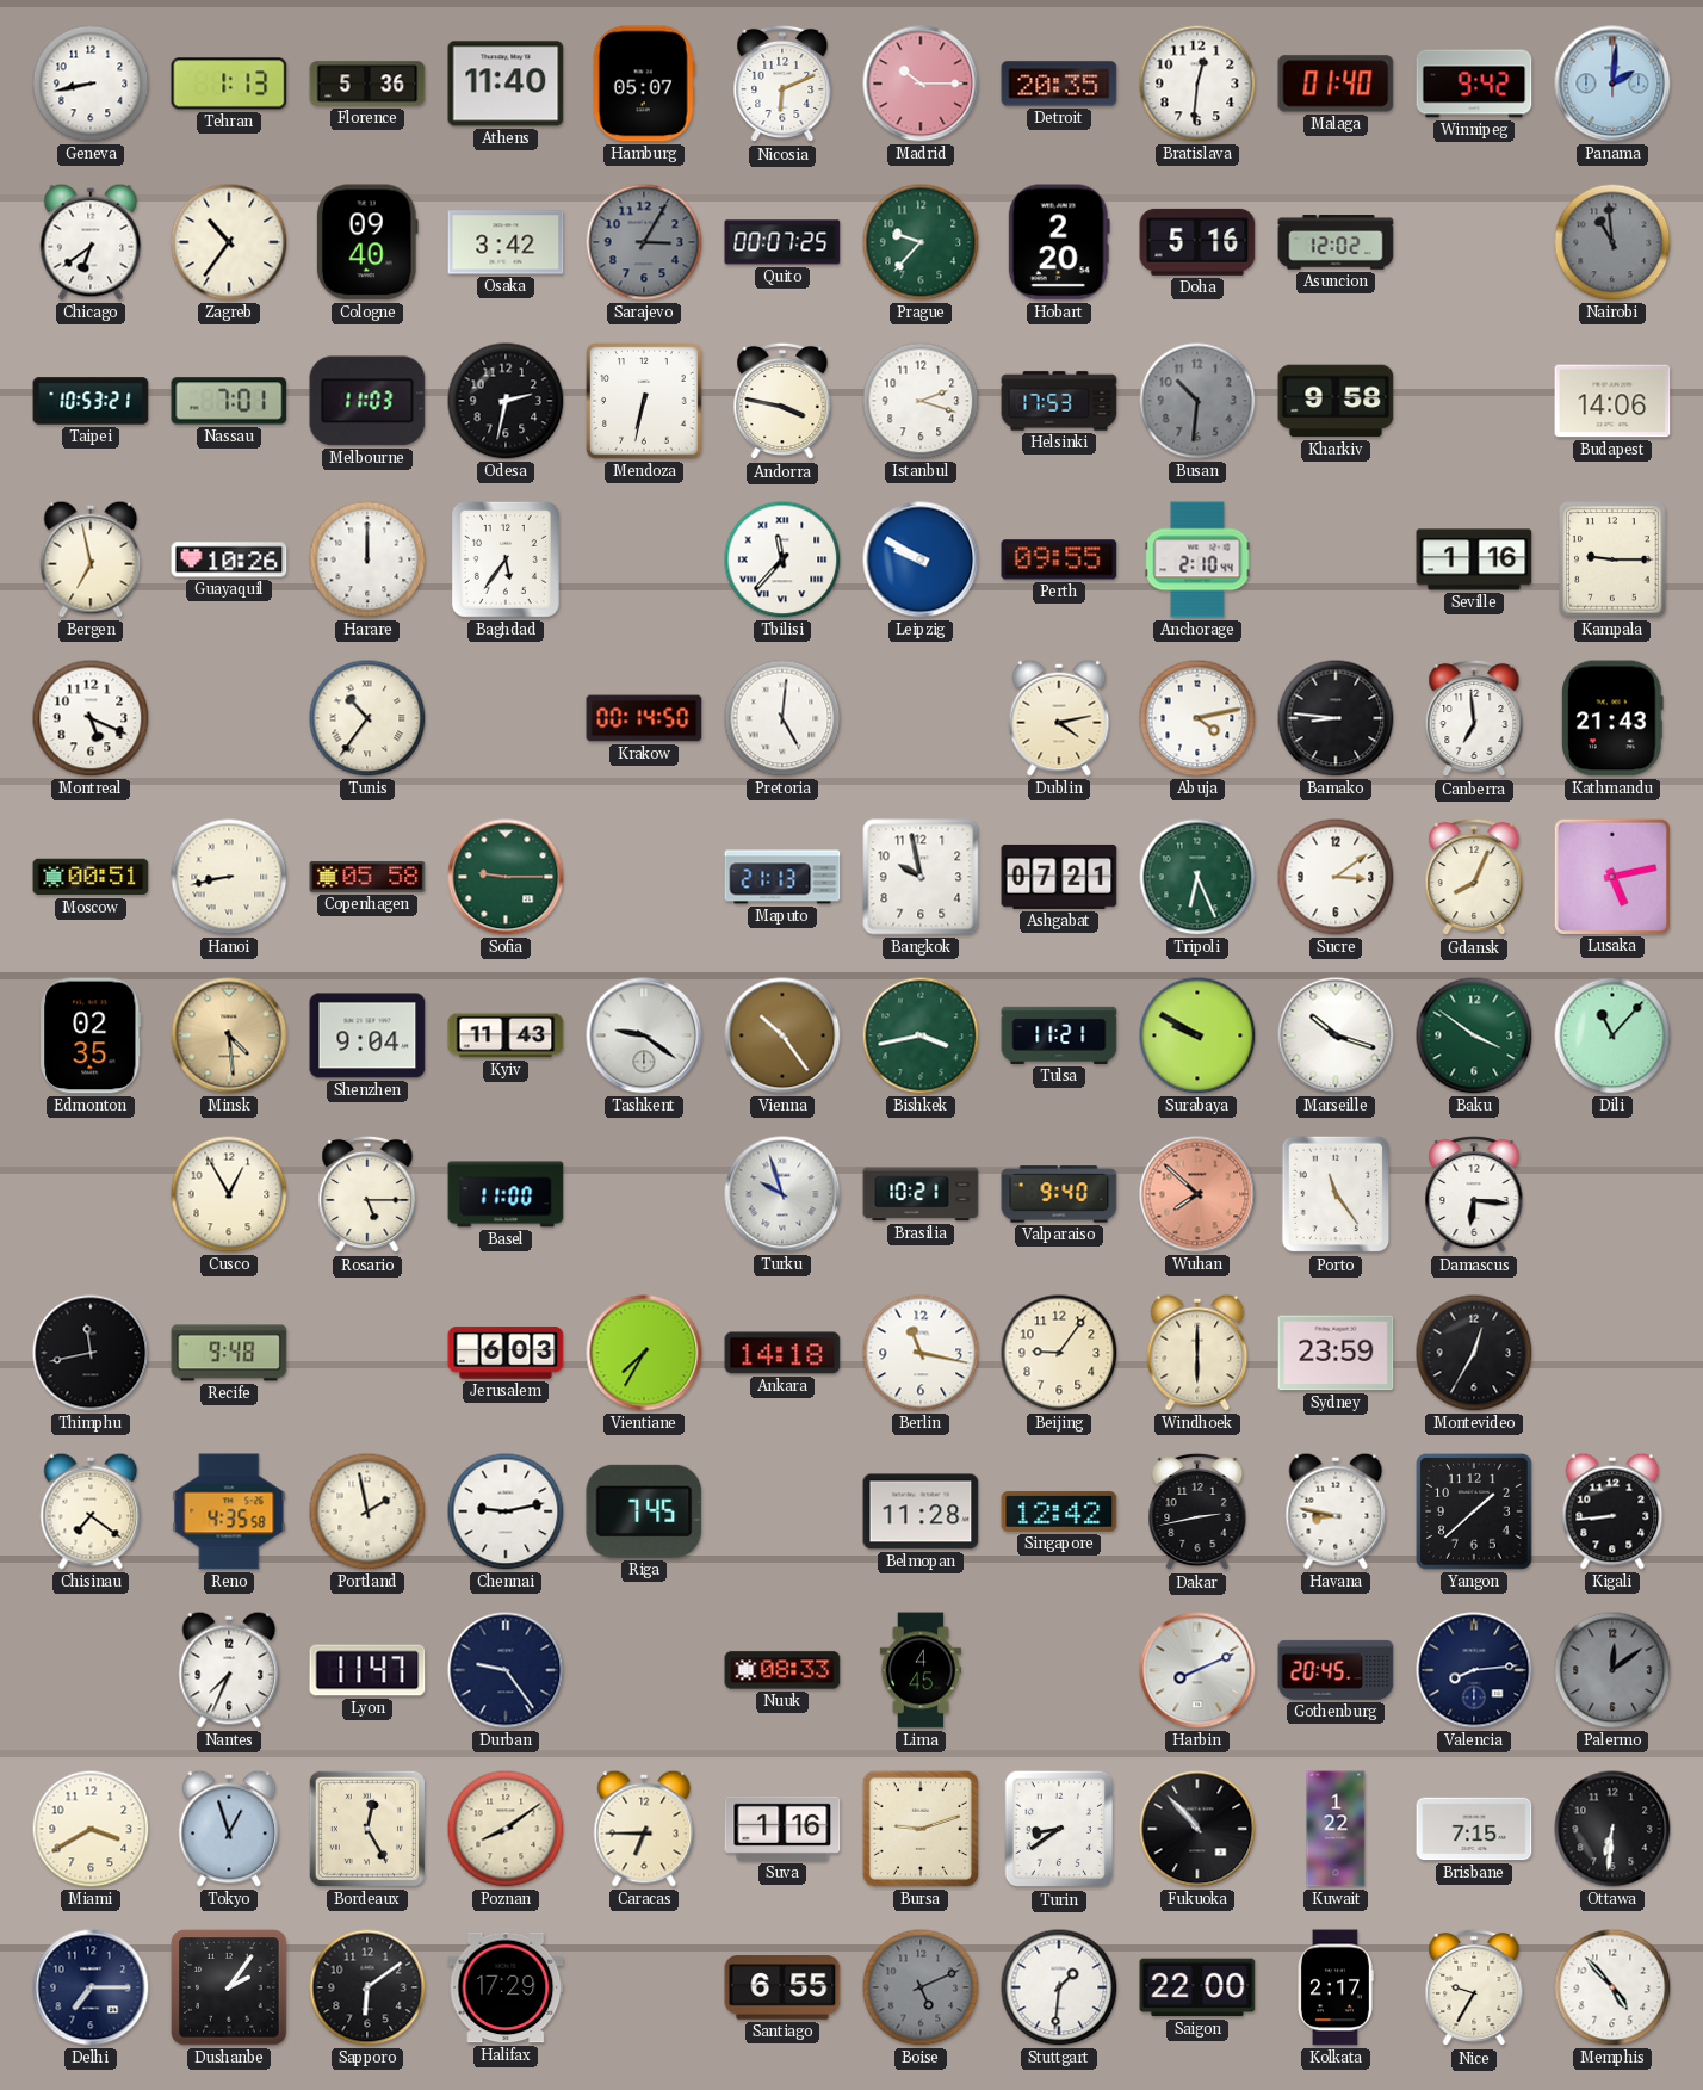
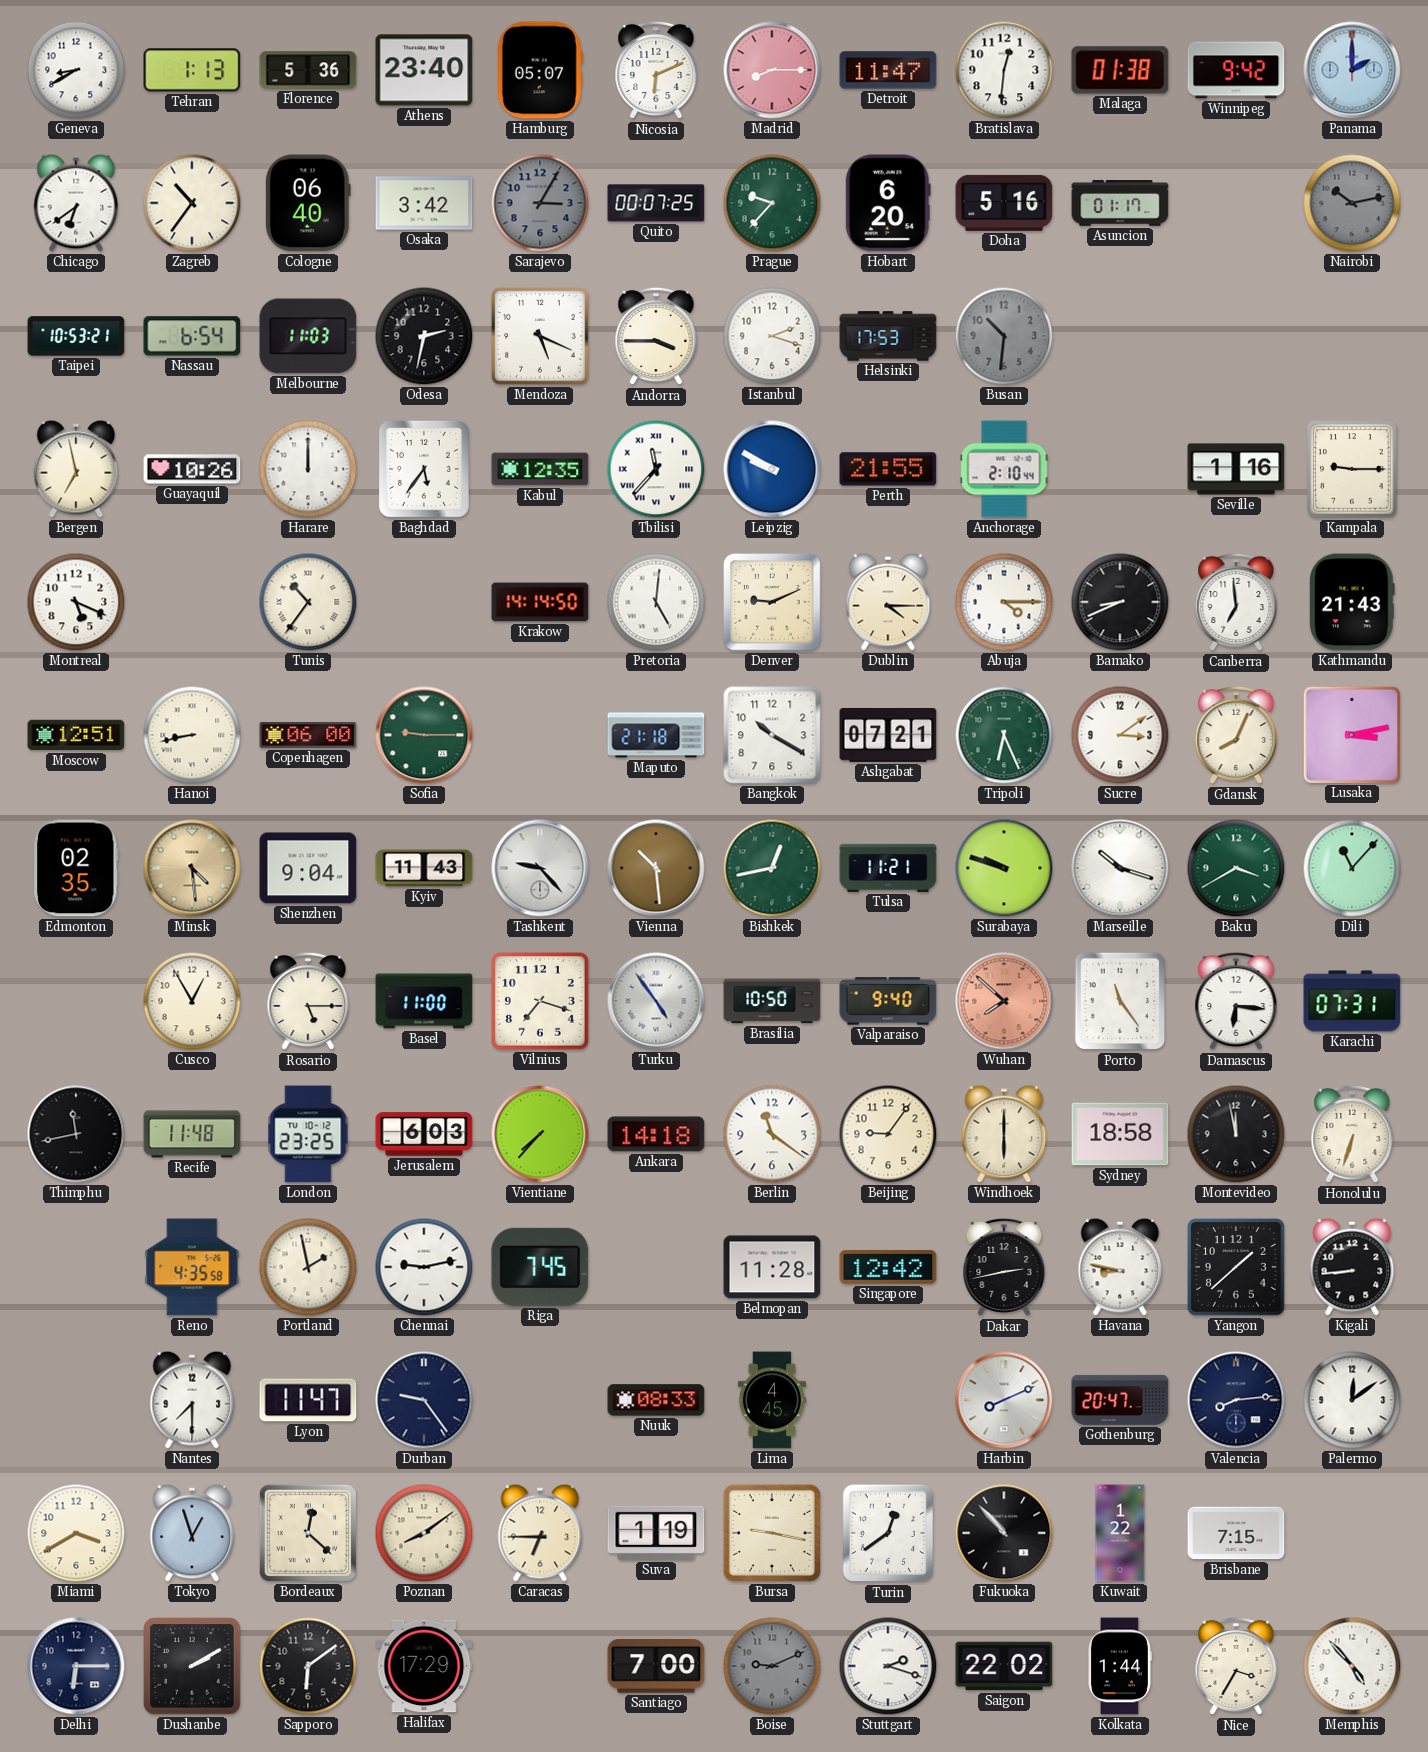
Geneva: 8:43 -> 8:40 (76, 70)
Athens: 11:40 -> 23:40 (424, 70)
Madrid: 10:15 -> 8:15 (772, 70)
Detroit: 20:35 -> 11:47 (888, 70)
Malaga: 01:40 -> 01:38 (1120, 70)
Panama: 2:01 -> 2:00 (1352, 70)
Cologne: 09:40 -> 06:40 (308, 203)
Hobart: 2:20 -> 6:20 (888, 203)
Asuncion: 12:02 -> 01:17 (1120, 203)
Nairobi: 10:59 -> 10:13 (1352, 203)
Nassau: 7:01 -> 6:54 (192, 336)
Mendoza: 6:32 -> 5:19 (540, 336)
Andorra: 3:47 -> 3:45 (656, 336)
Kharkiv: 9:58 -> none (1336, 401)
Budapest: 14:06 -> none (1612, 401)
Kabul: none -> 12:35 (540, 469)
Perth: 09:55 -> 21:55 (888, 469)
Krakow: 00:14 -> 14:14 (540, 602)
Denver: none -> 9:11 (772, 602)
Dublin: 4:13 -> 4:15 (888, 602)
Abuja: 4:13 -> 4:15 (1004, 602)
Bamako: 8:46 -> 8:41 (1120, 602)
Moscow: 00:51 -> 12:51 (76, 735)
Copenhagen: 05:58 -> 06:00 (308, 736)
Maputo: 21:13 -> 21:18 (656, 735)
Bangkok: 9:58 -> 10:20 (772, 735)
Lusaka: 5:13 -> 3:13 (1351, 734)
Tashkent: 9:21 -> 9:23 (540, 868)
Vienna: 10:24 -> 10:29 (656, 868)
Bishkek: 3:43 -> 12:43 (772, 868)
Surabaya: 9:50 -> 9:48 (1004, 868)
Baku: 3:51 -> 3:40 (1236, 868)
Vilnius: none -> 7:18 (540, 1001)
Turku: 9:57 -> 4:54 (656, 1001)
Brasilia: 10:21 -> 10:50 (772, 1001)
Karachi: none -> 07:31 (1352, 1001)
Recife: 9:48 -> 11:48 (192, 1134)
London: none -> 23:25 (308, 1134)
Vientiane: 7:35 -> 7:37 (540, 1134)
Berlin: 11:17 -> 11:21 (772, 1134)
Sydney: 23:59 -> 18:58 (1120, 1134)
Montevideo: 12:35 -> 11:58 (1236, 1134)
Honolulu: none -> 6:33 (1352, 1134)
Chisinau: 7:21 -> none (91, 1511)
Nantes: 7:34 -> 7:30 (192, 1400)
Gothenburg: 20:45 -> 20:47 (1120, 1400)
Palermo dial: grey -> white (1352, 1400)
Bordeaux: 12:25 -> 12:22 (308, 1533)
Suva: 1:16 -> 1:19 (656, 1533)
Bursa: 9:12 -> 9:17 (772, 1533)
Turin: 8:39 -> 12:39 (888, 1533)
Ottawa: 6:31 -> none (1612, 1829)
Delhi: 7:15 -> 6:15 (76, 1666)
Dushanbe: 2:06 -> 2:10 (192, 1666)
Santiago: 6:55 -> 7:00 (656, 1666)
Boise: 5:11 -> 9:11 (772, 1666)
Stuttgart: 1:31 -> 2:18 (888, 1666)
Saigon: 22:00 -> 22:02 (1004, 1666)
Kolkata: 2:17 -> 1:44 (1120, 1666)
Nice: 9:35 -> 3:35 (1236, 1666)
